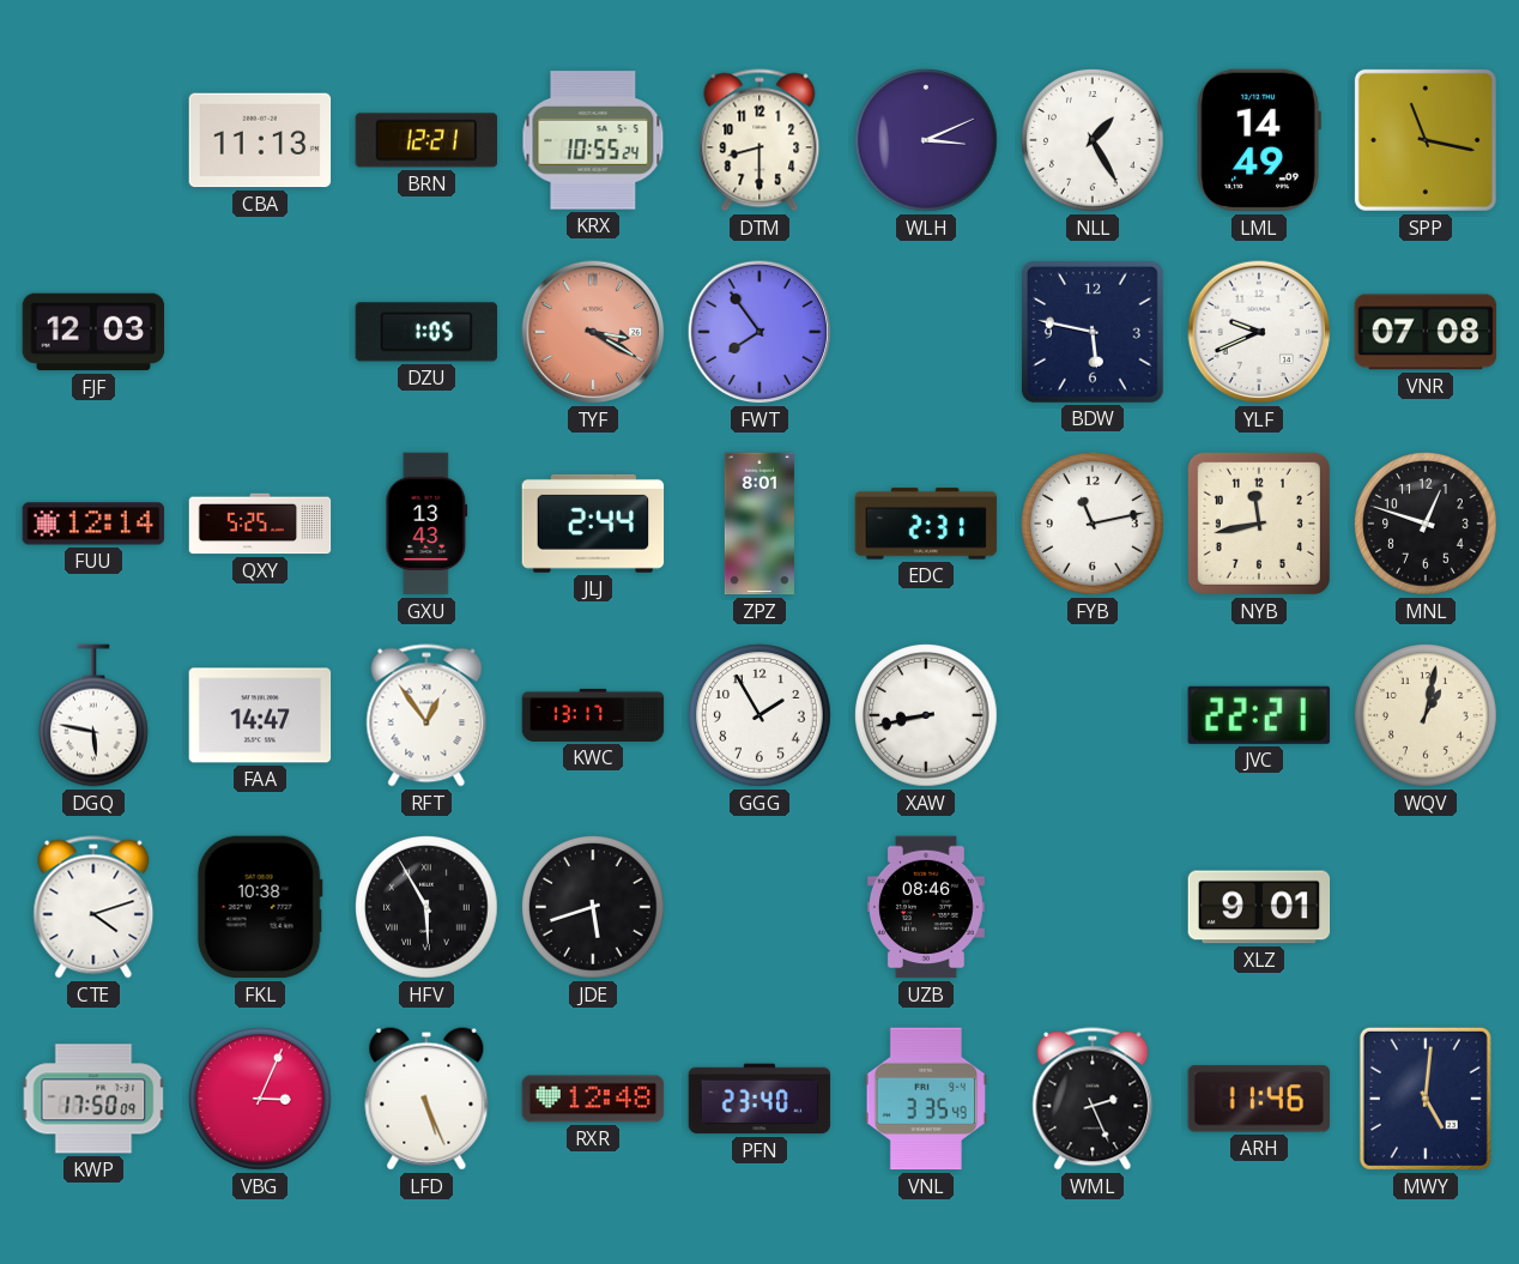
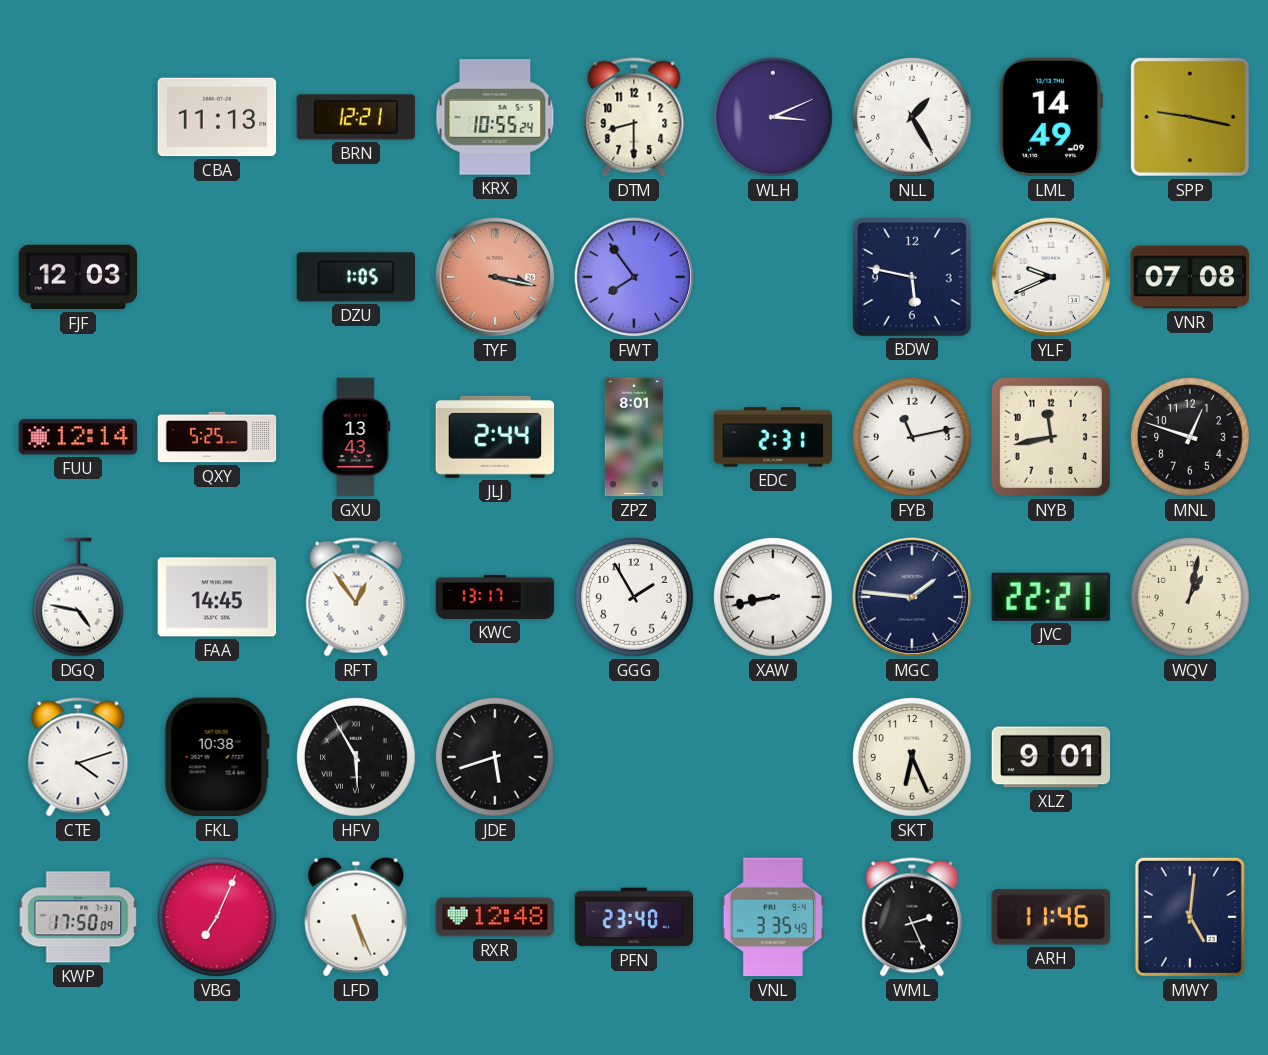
SPP: 11:17 -> 9:17 (1190, 117)
TYF: 3:20 -> 3:17 (495, 277)
DGQ: 5:47 -> 4:47 (78, 597)
FAA: 14:47 -> 14:45 (217, 597)
MGC: none -> 1:46 (912, 597)
UZB: 08:46 -> none (926, 907)
SKT: none -> 6:26 (912, 757)
VBG: 3:04 -> 7:04 (217, 917)
